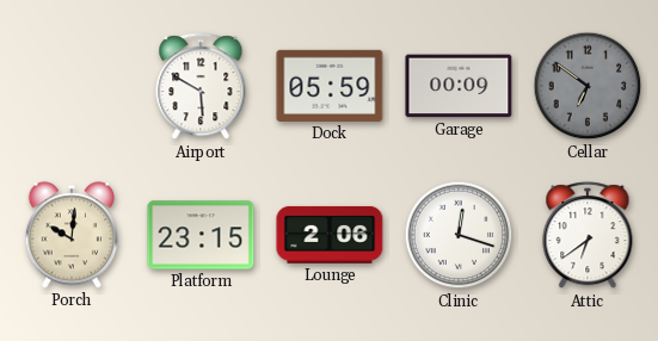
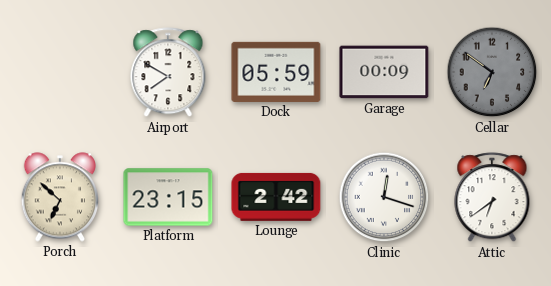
Airport: 5:50 -> 7:50 (168, 73)
Porch: 10:01 -> 6:52 (59, 197)
Lounge: 2:06 -> 2:42 (276, 197)
